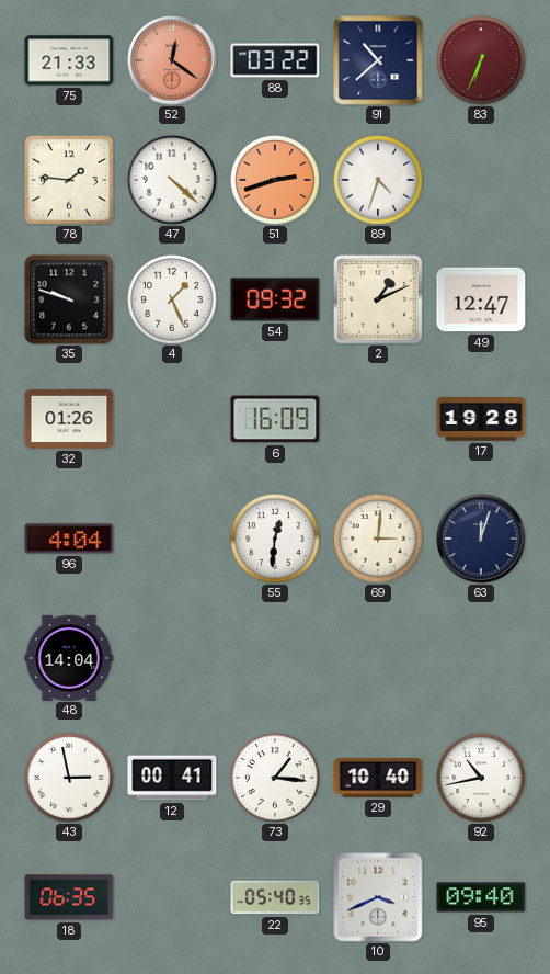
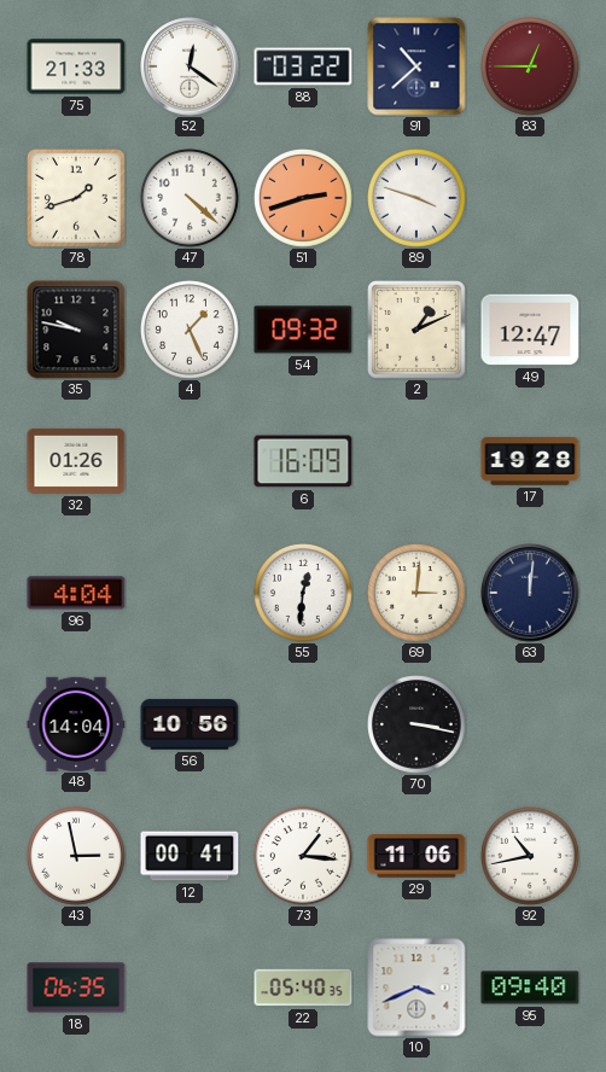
52 dial: salmon -> white (190, 66)
83: 6:34 -> 12:45 (531, 68)
78: 1:46 -> 1:42 (77, 199)
89: 4:33 -> 3:48 (418, 199)
35: 9:48 -> 9:47 (76, 330)
63: 12:03 -> 12:01 (530, 593)
56: none -> 10:56 (190, 724)
70: none -> 3:17 (418, 726)
29: 10:40 -> 11:06 (416, 856)
